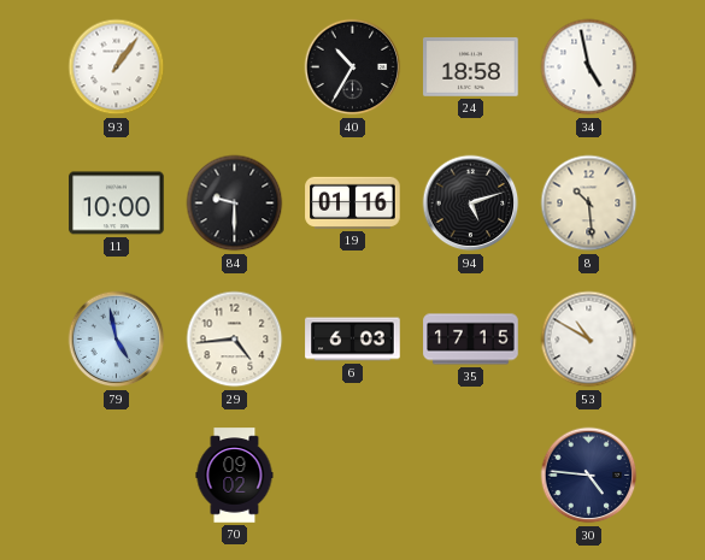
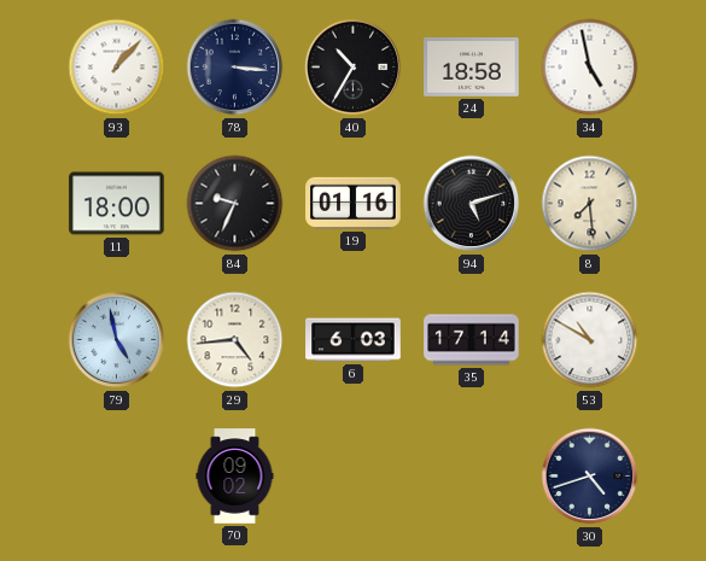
93: 1:06 -> 1:07 (117, 68)
78: none -> 3:16 (235, 68)
11: 10:00 -> 18:00 (117, 204)
84: 9:30 -> 9:34 (235, 204)
8: 10:29 -> 7:29 (590, 204)
35: 17:15 -> 17:14 (472, 340)
30: 4:46 -> 4:42 (590, 477)
